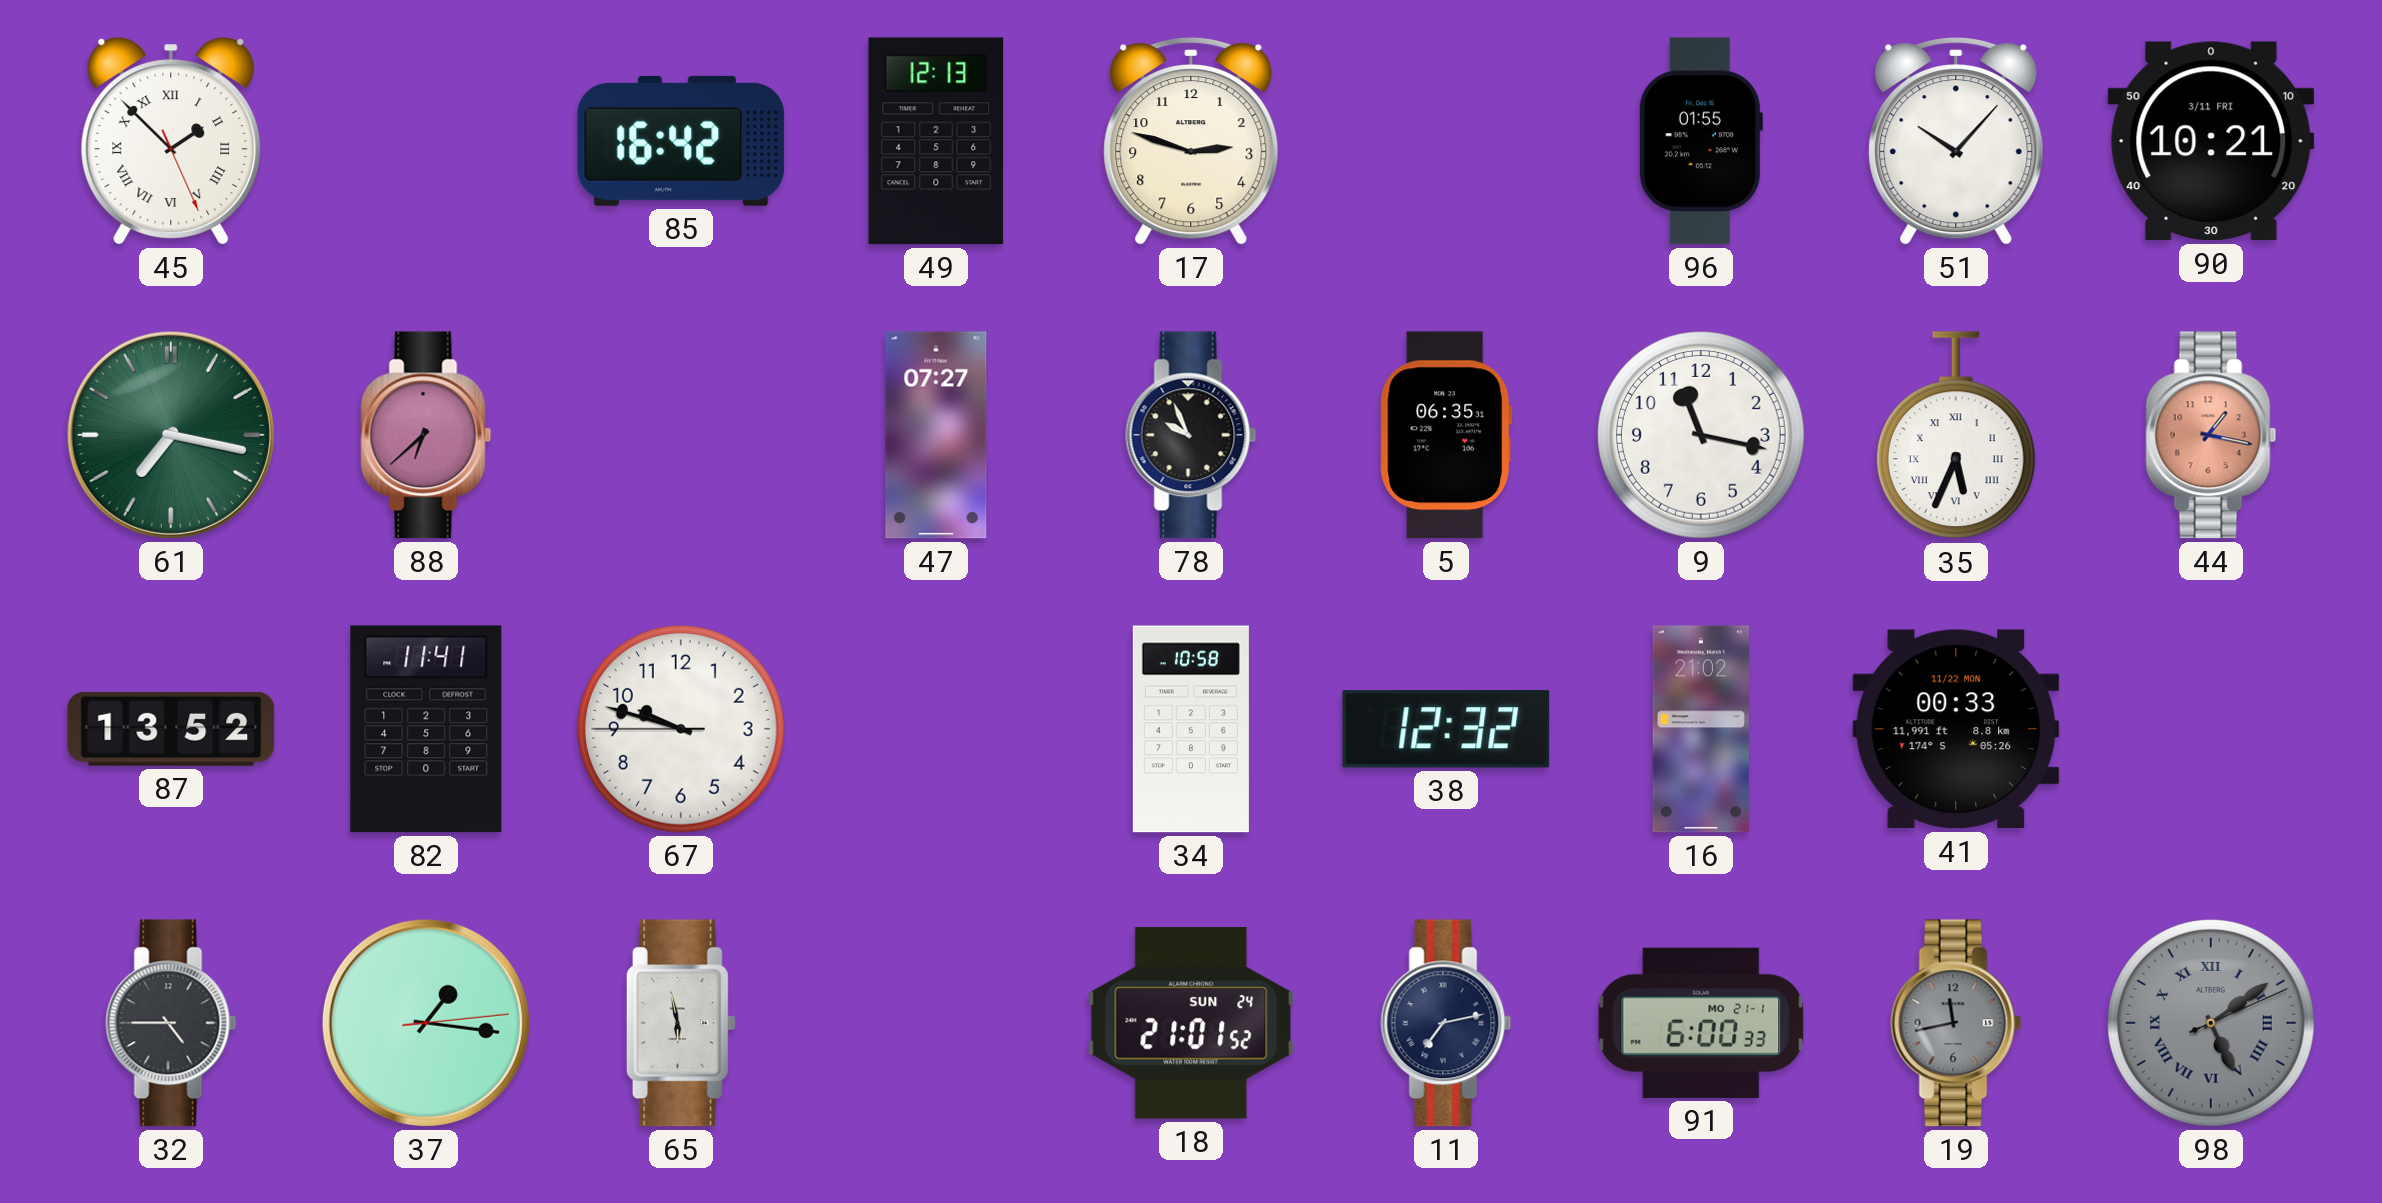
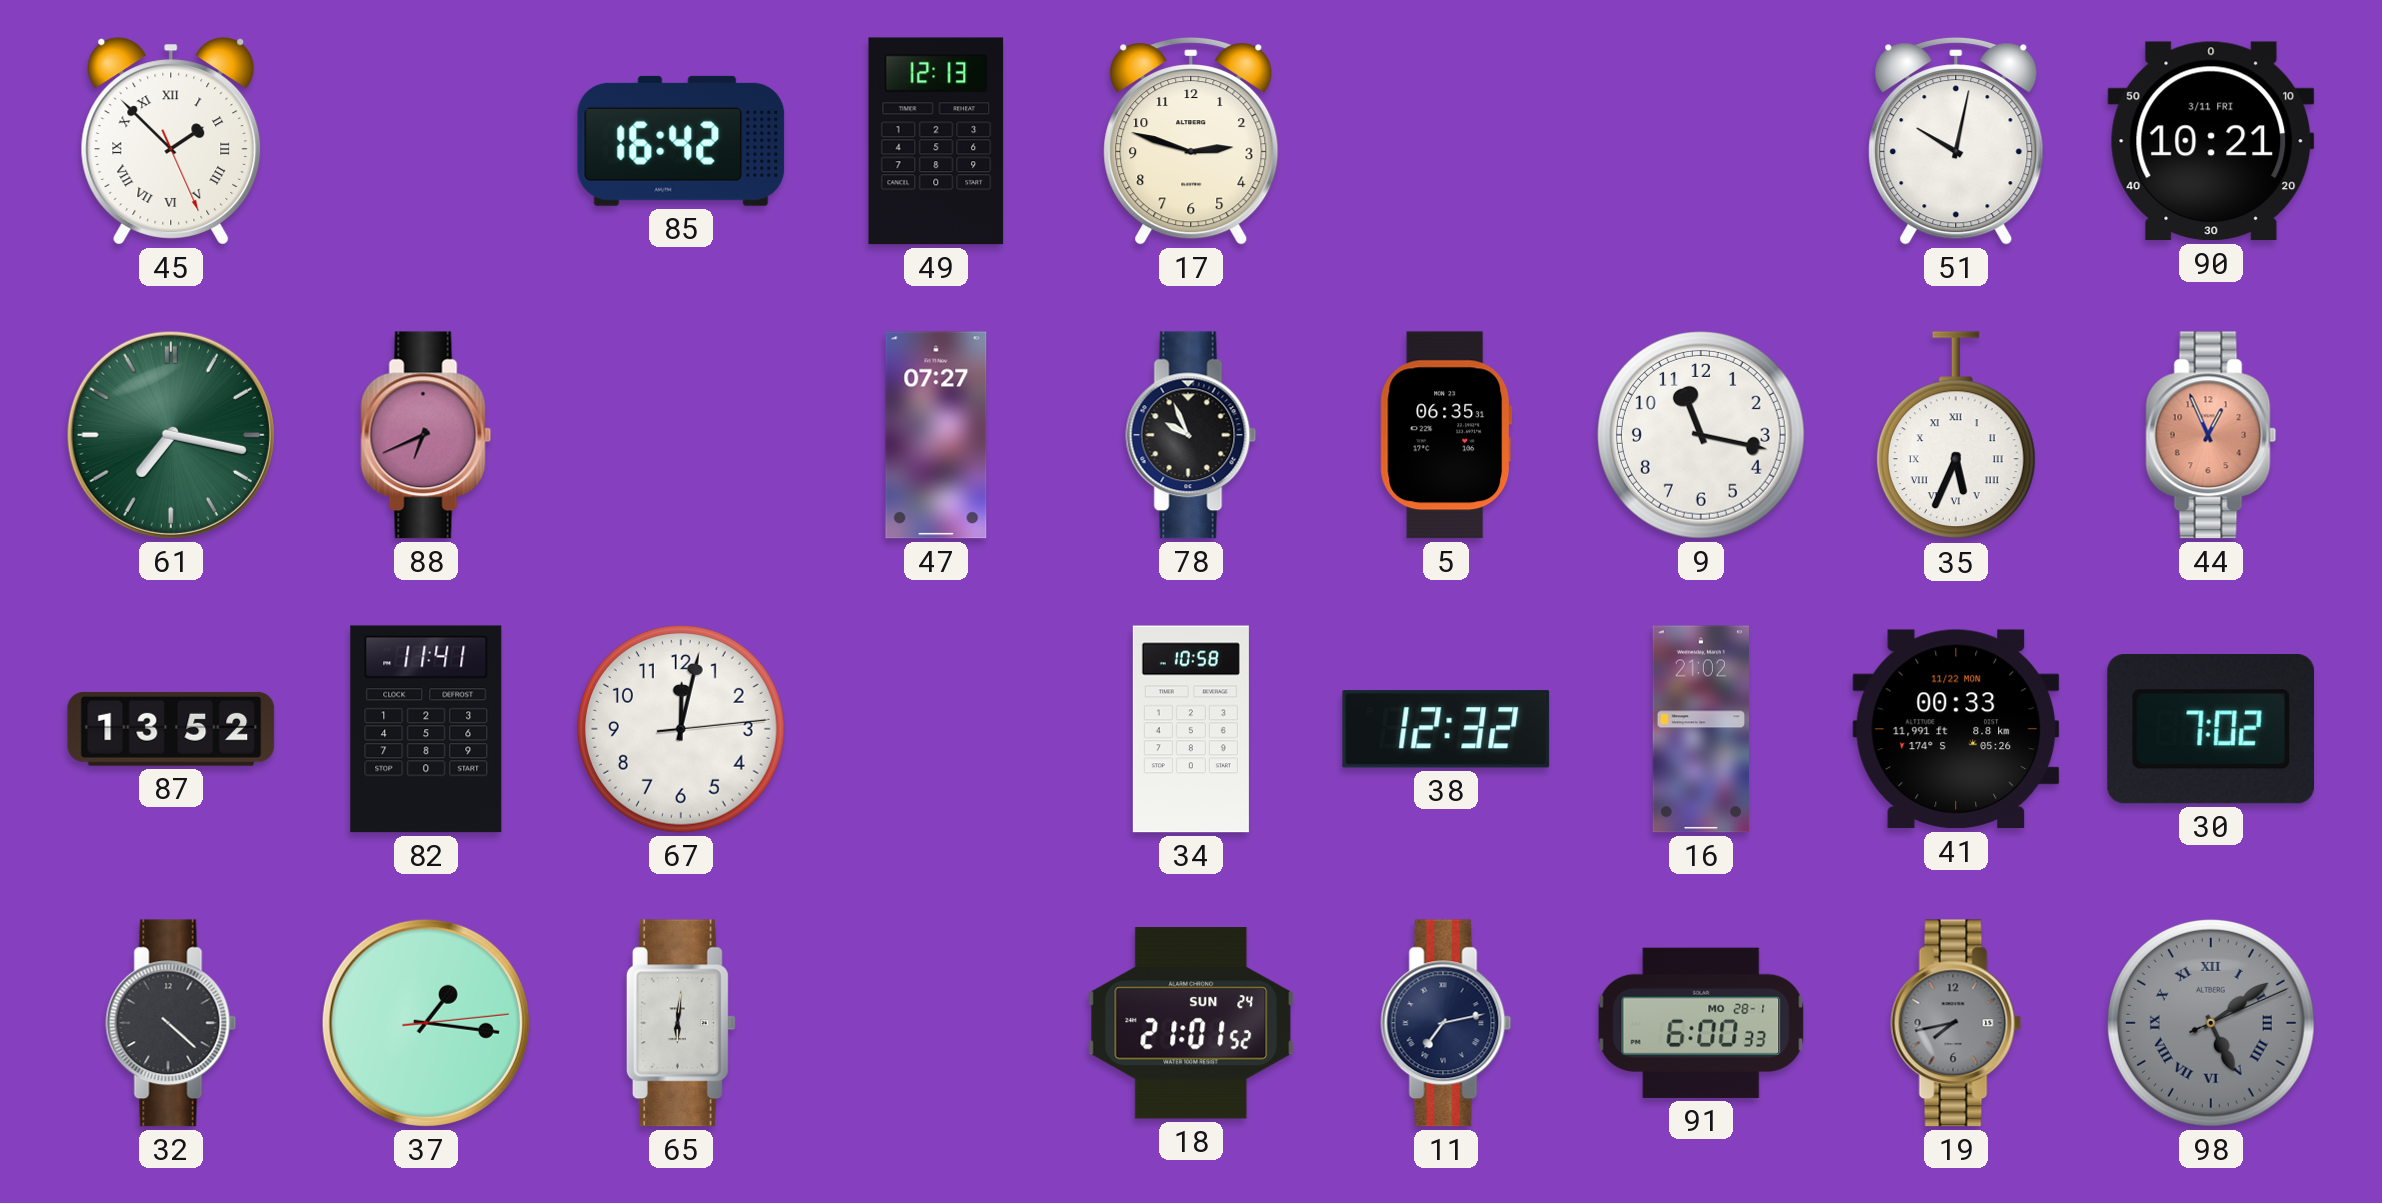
96: 01:55 -> none (1700, 141)
51: 10:07 -> 10:02 (1956, 142)
88: 6:38 -> 6:41 (426, 435)
44: 1:17 -> 12:56 (2211, 435)
67: 9:47 -> 12:02 (682, 730)
30: none -> 7:02 (2210, 730)
32: 4:45 -> 4:22 (171, 1023)
65: 5:58 -> 6:01 (681, 1023)
91 date: MO 21-1 -> MO 28-1 (1701, 1023)
19: 11:43 -> 7:43 (1956, 1023)
